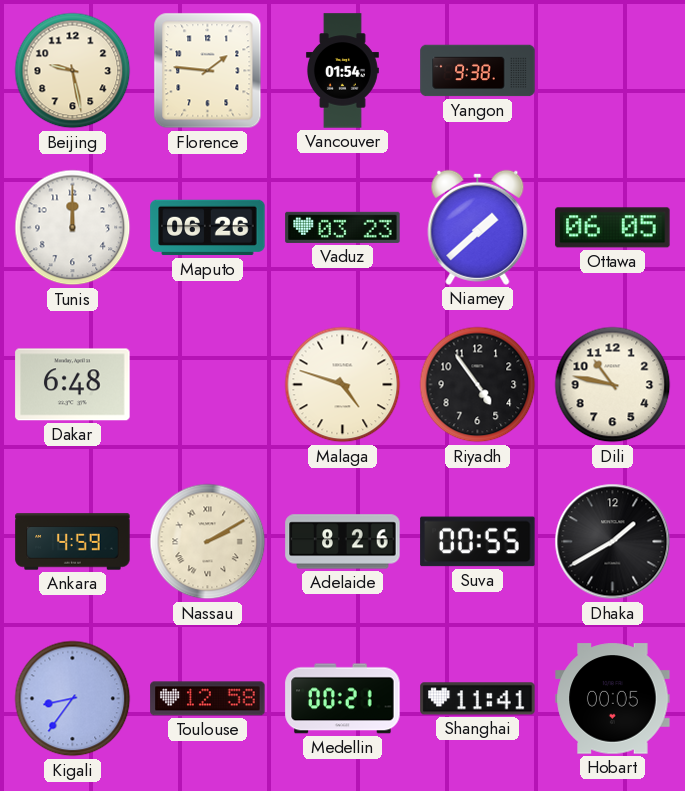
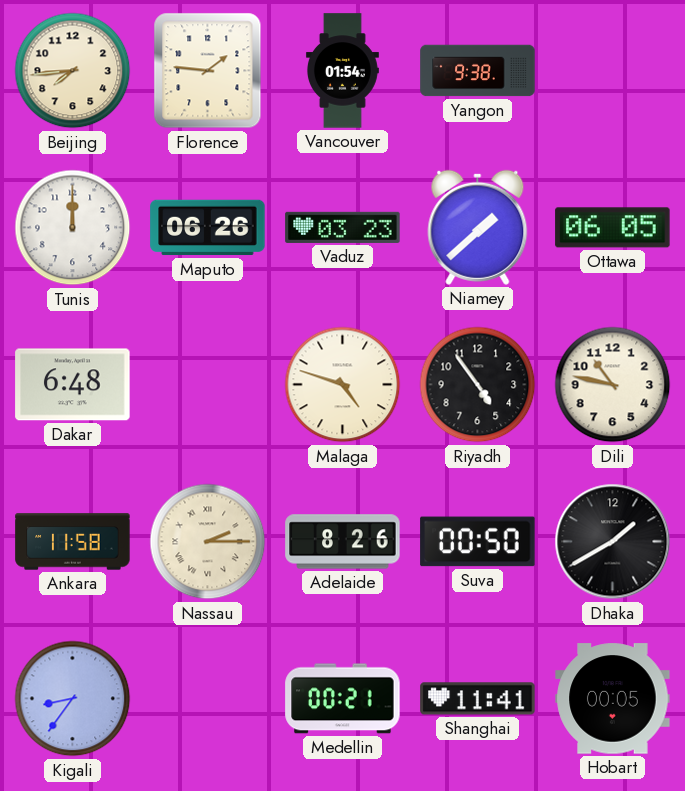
Beijing: 9:28 -> 7:44 (73, 71)
Ankara: 4:59 -> 11:58 (73, 542)
Nassau: 2:10 -> 2:15 (208, 542)
Suva: 00:55 -> 00:50 (478, 542)
Toulouse: 12:58 -> none (208, 699)
